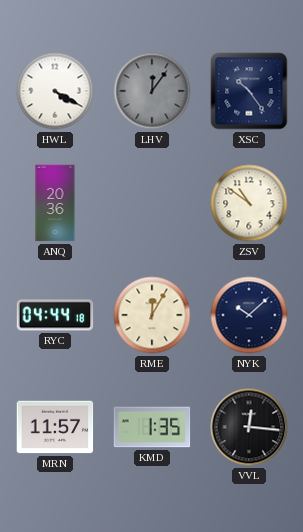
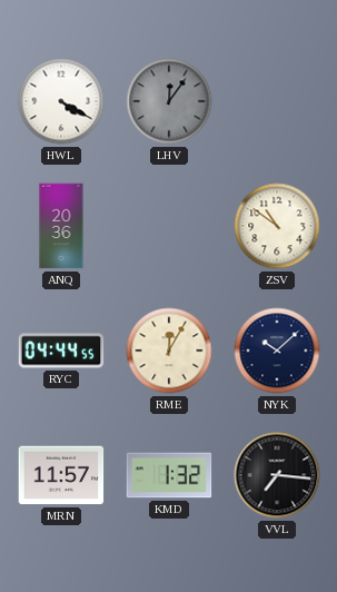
XSC: 10:24 -> none (249, 91)
RYC: 04:44:18 -> 04:44:55 (61, 351)
KMD: 1:35 -> 1:32 (169, 475)
VVL: 12:16 -> 7:16 (277, 475)
